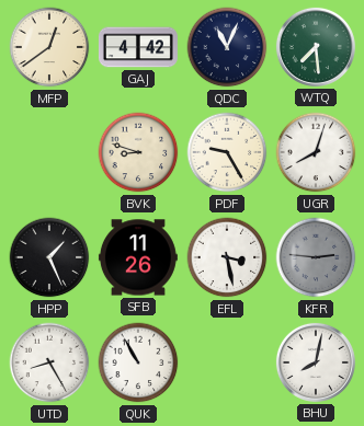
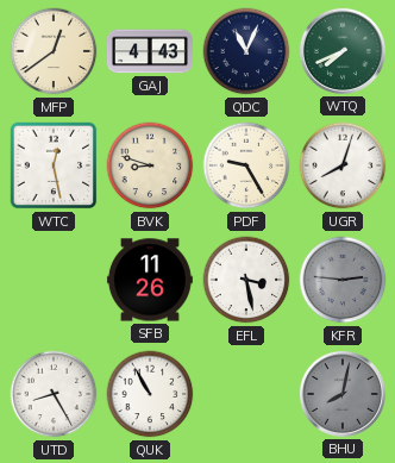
GAJ: 4:42 -> 4:43 (150, 51)
WTQ: 7:29 -> 7:41 (343, 51)
WTC: none -> 12:28 (54, 165)
HPP: 1:26 -> none (49, 257)
BHU dial: white -> grey (343, 394)
